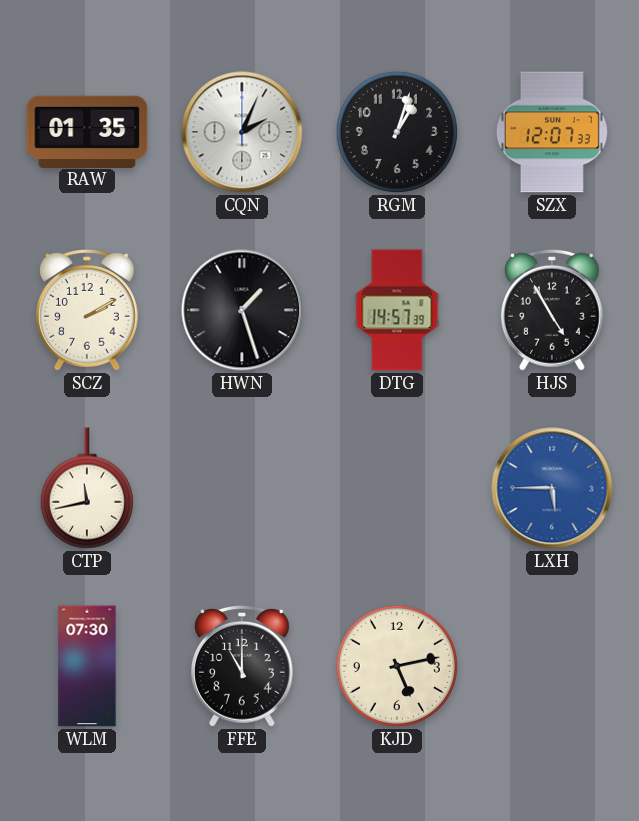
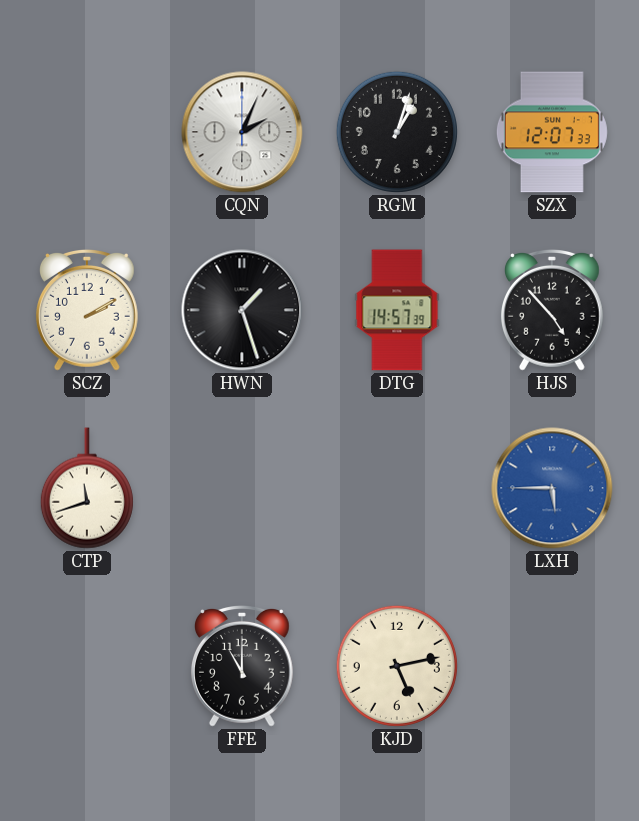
RAW: 01:35 -> none (87, 131)
HJS: 4:55 -> 4:53 (552, 311)
CTP: 11:43 -> 11:42 (87, 488)
WLM: 07:30 -> none (87, 666)
